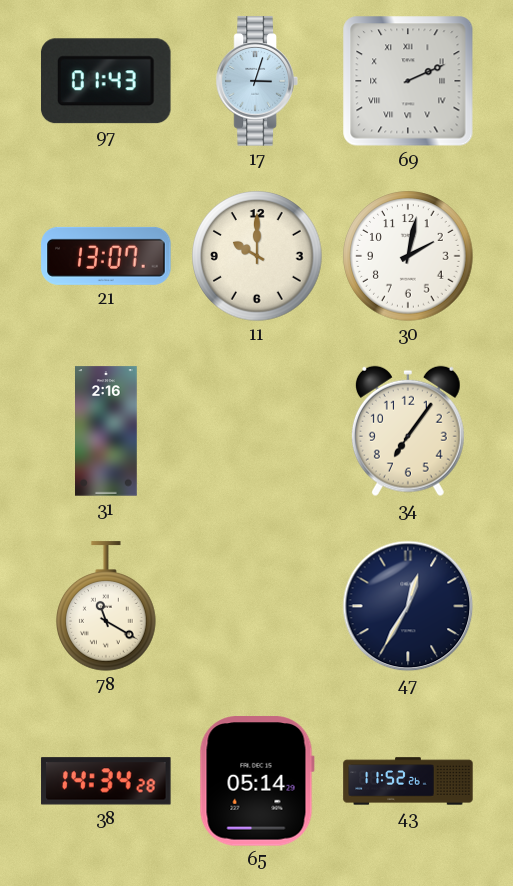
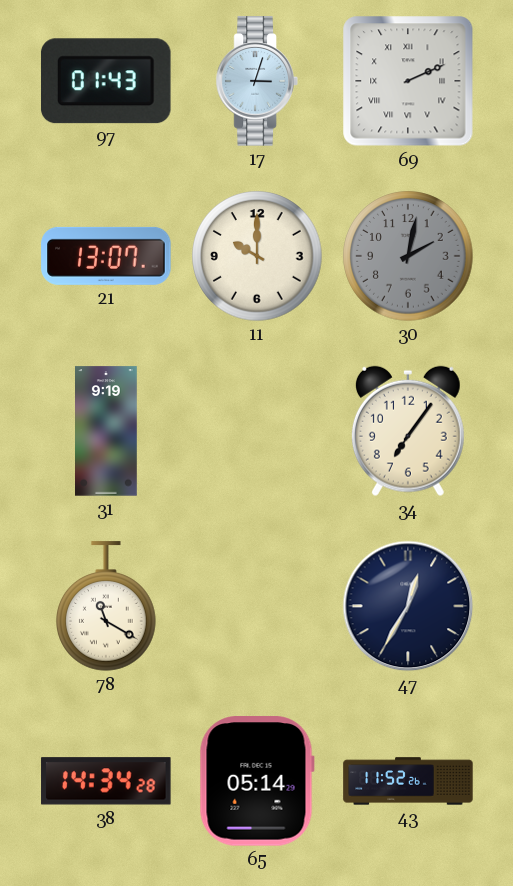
30 dial: white -> grey (408, 256)
31: 2:16 -> 9:19 (107, 431)
